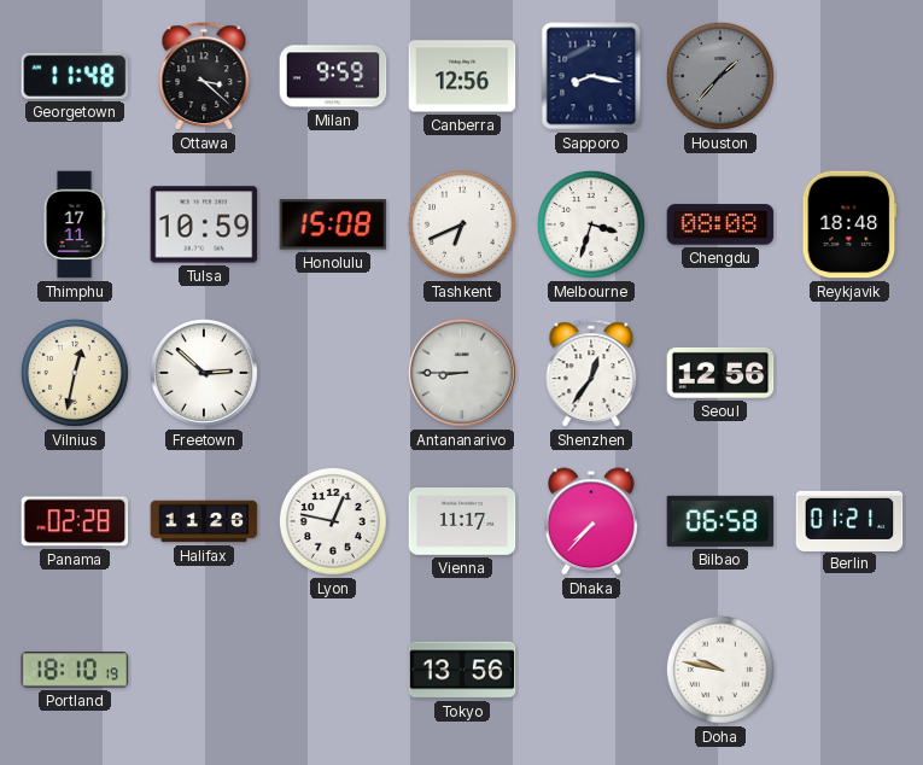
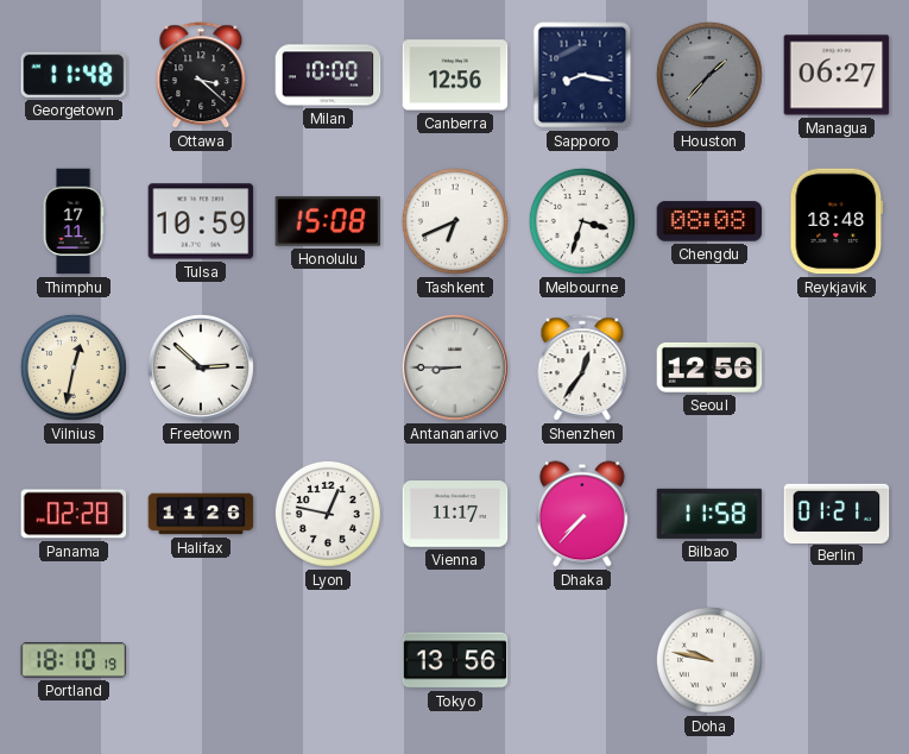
Milan: 9:59 -> 10:00 (328, 75)
Managua: none -> 06:27 (837, 75)
Bilbao: 06:58 -> 11:58 (709, 514)
